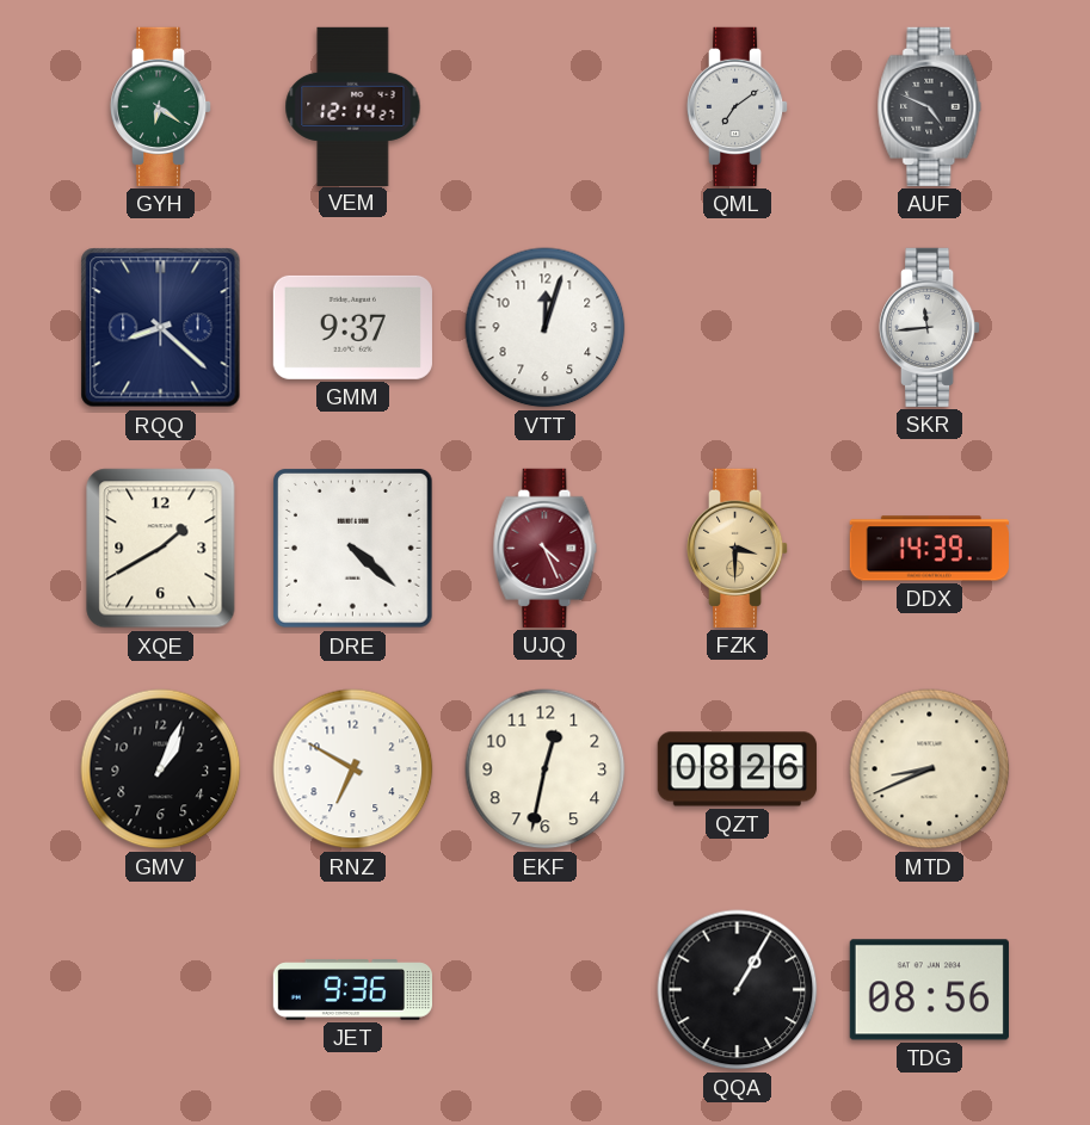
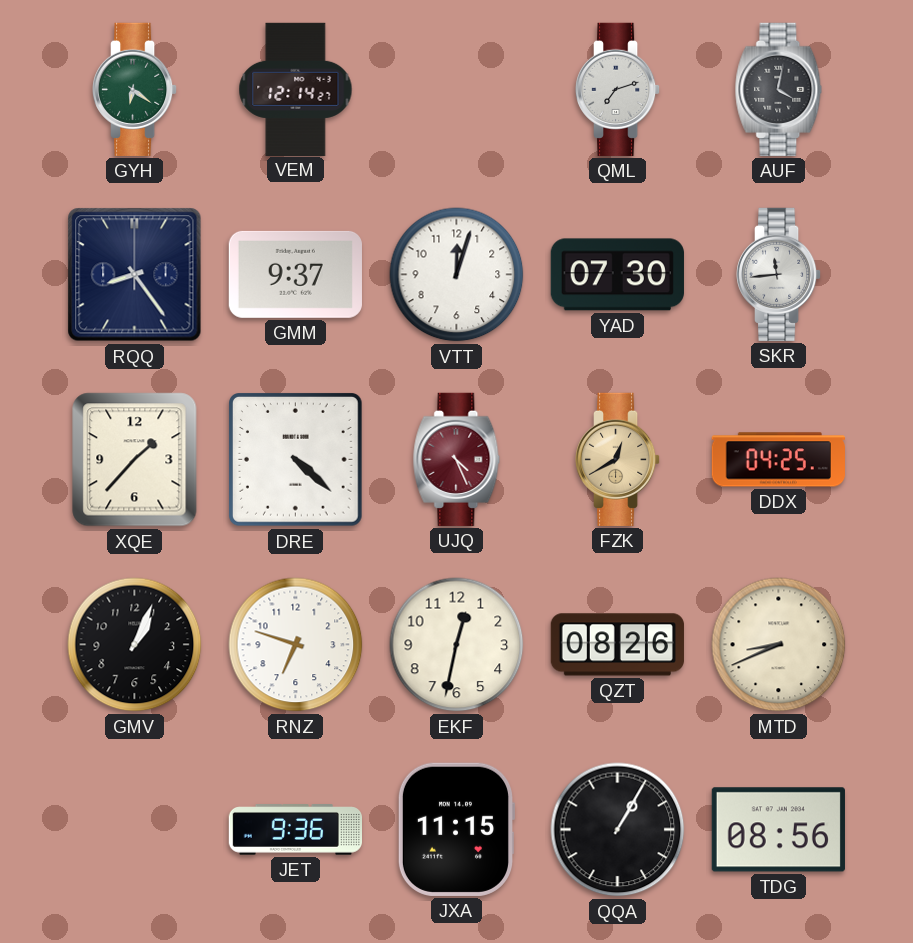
QML: 7:09 -> 7:12 (618, 89)
AUF: 4:49 -> 4:02 (779, 89)
RQQ: 8:22 -> 8:24 (135, 275)
YAD: none -> 07:30 (617, 275)
XQE: 1:40 -> 1:37 (135, 460)
FZK: 3:30 -> 12:40 (618, 459)
DDX: 14:39 -> 04:25 (778, 460)
RNZ: 6:50 -> 6:48 (296, 645)
JXA: none -> 11:15 (455, 829)
